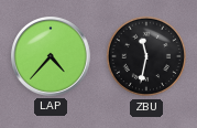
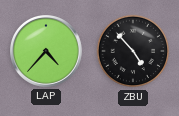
ZBU: 11:32 -> 4:53 (133, 51)
